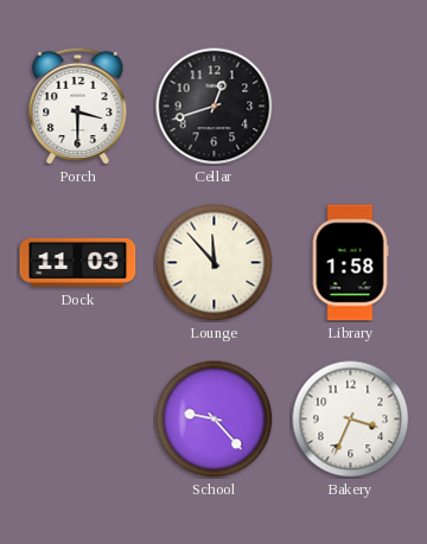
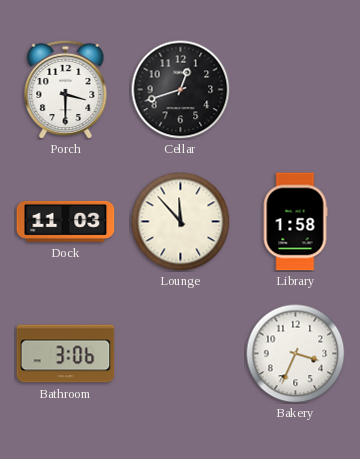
Bathroom: none -> 3:06 (66, 354)
School: 9:23 -> none (215, 420)
